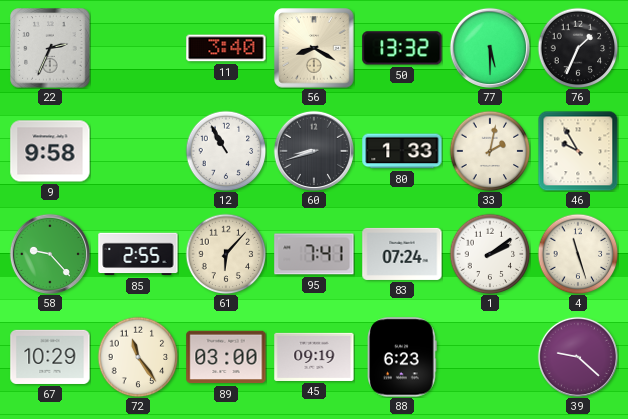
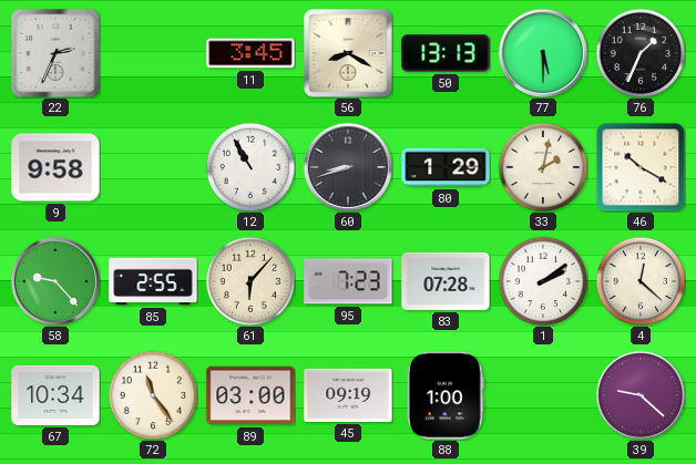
11: 3:40 -> 3:45 (250, 53)
50: 13:32 -> 13:13 (446, 53)
80: 1:33 -> 1:29 (446, 167)
46: 9:55 -> 10:20 (641, 167)
95: 7:41 -> 7:23 (348, 281)
83: 07:24 -> 07:28 (446, 281)
4: 11:27 -> 12:22 (641, 281)
67: 10:29 -> 10:34 (55, 395)
88: 6:23 -> 1:00 (447, 395)
